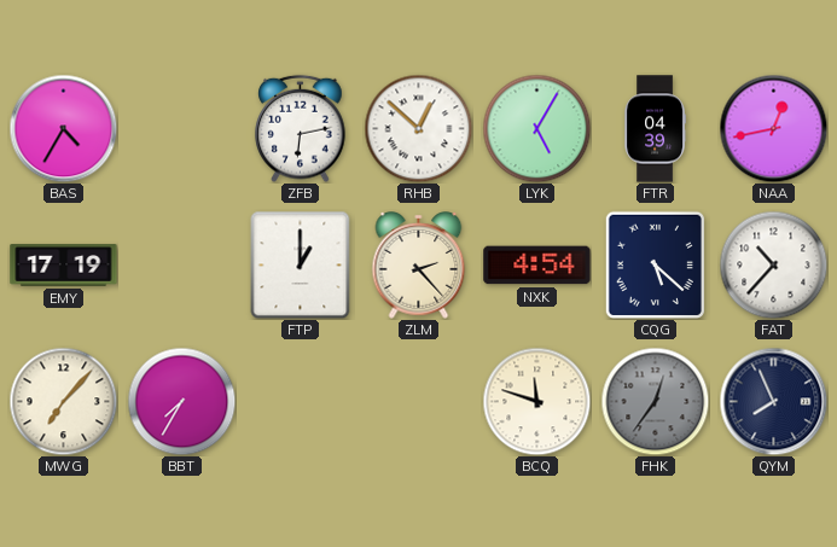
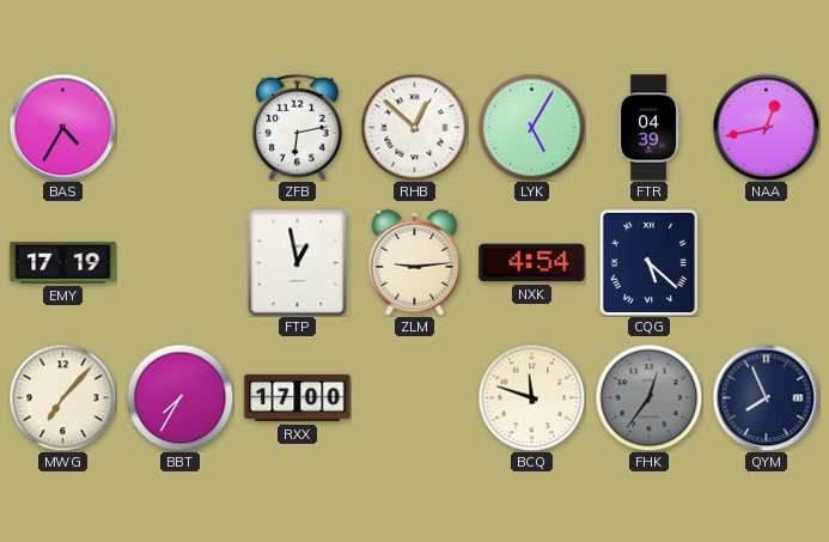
FTP: 1:00 -> 12:58 (298, 262)
ZLM: 2:23 -> 9:14 (415, 263)
FAT: 10:37 -> none (773, 264)
RXX: none -> 17:00 (298, 398)
